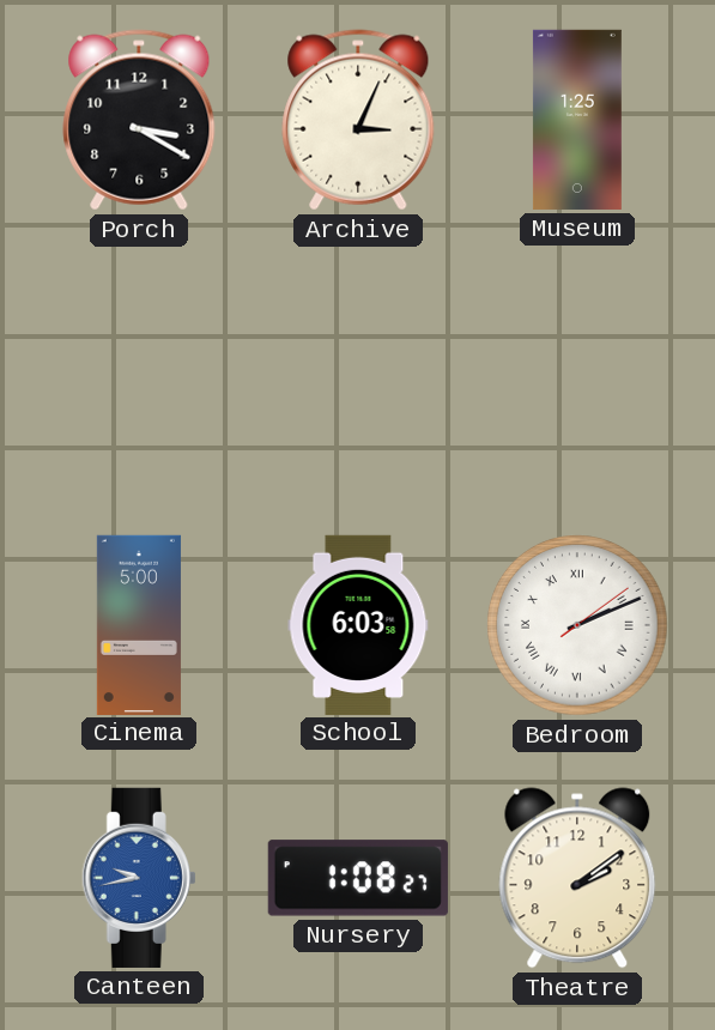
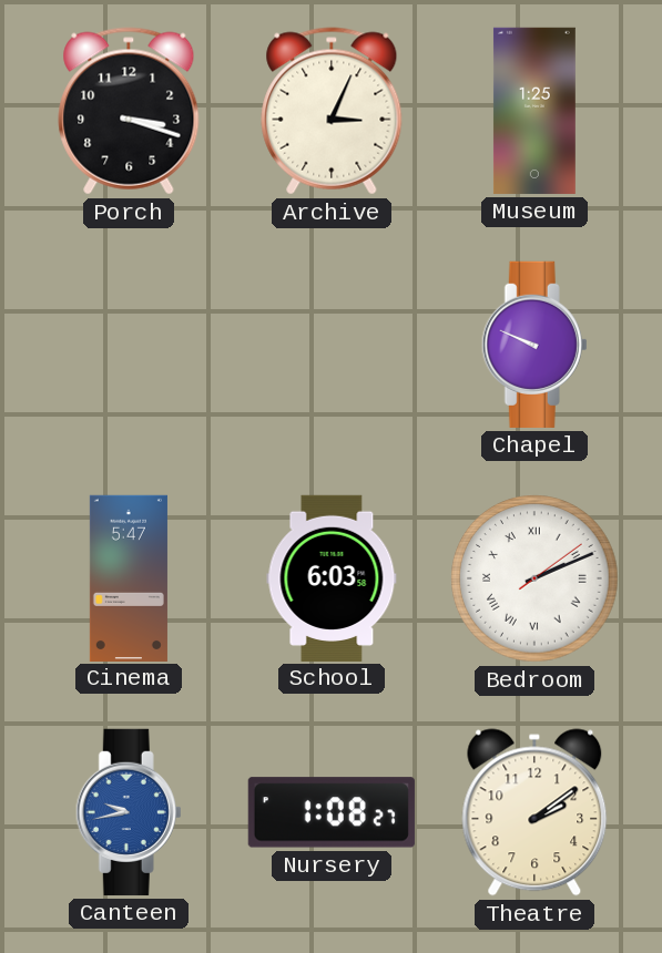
Porch: 3:20 -> 3:18 (129, 111)
Chapel: none -> 9:49 (534, 345)
Cinema: 5:00 -> 5:47 (129, 577)
